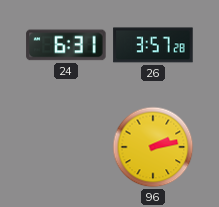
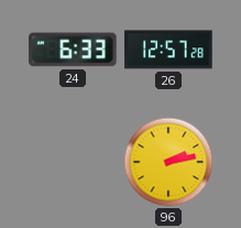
24: 6:31 -> 6:33 (73, 50)
26: 3:57 -> 12:57 (168, 50)
